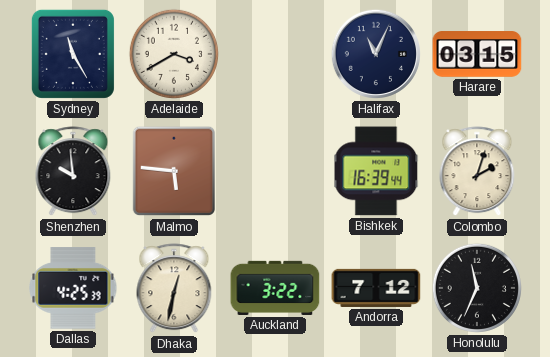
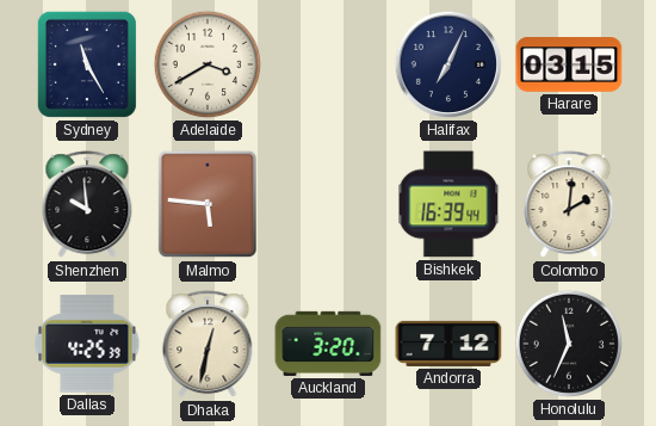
Halifax: 11:04 -> 7:04 (448, 64)
Colombo: 2:03 -> 2:01 (569, 205)
Auckland: 3:22 -> 3:20 (328, 344)
